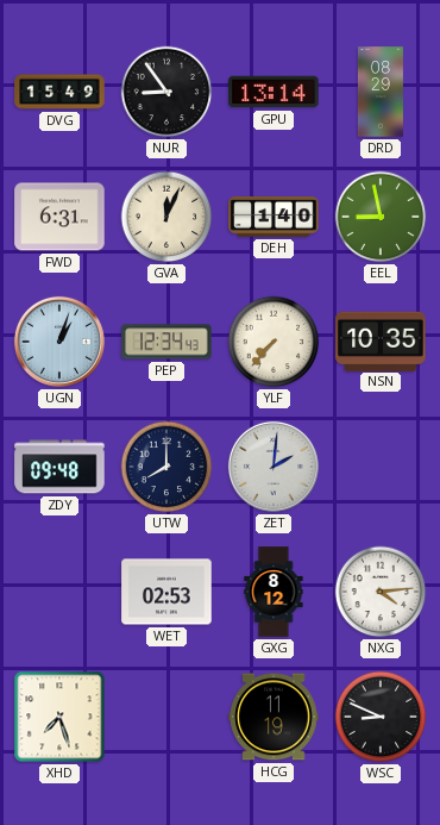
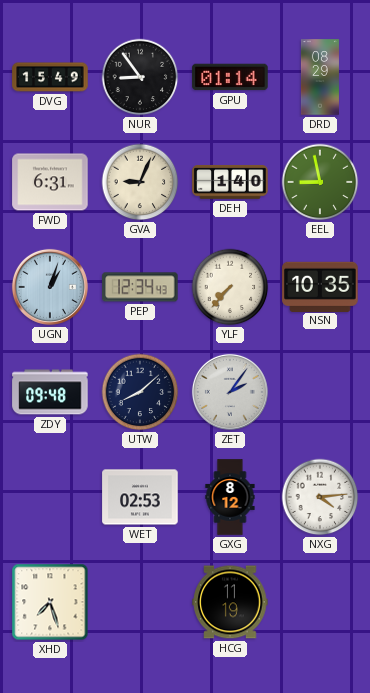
GPU: 13:14 -> 01:14 (230, 77)
GVA: 12:04 -> 9:04 (140, 182)
UTW: 8:00 -> 8:08 (140, 392)
ZET: 2:01 -> 2:06 (230, 392)
WSC: 8:49 -> none (381, 717)
